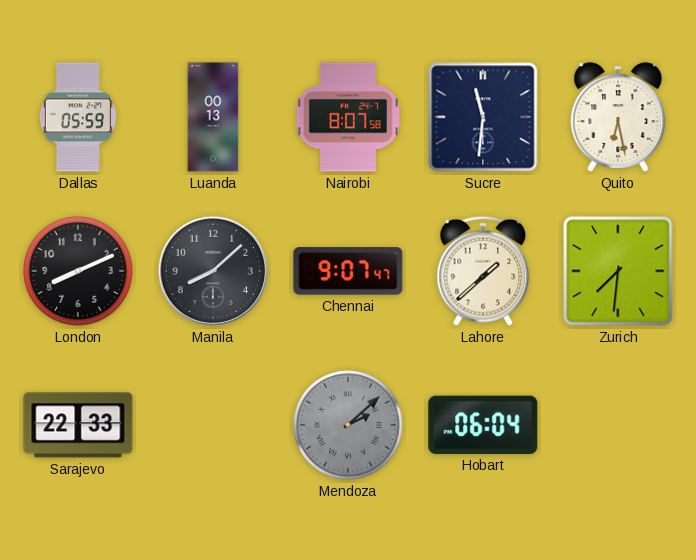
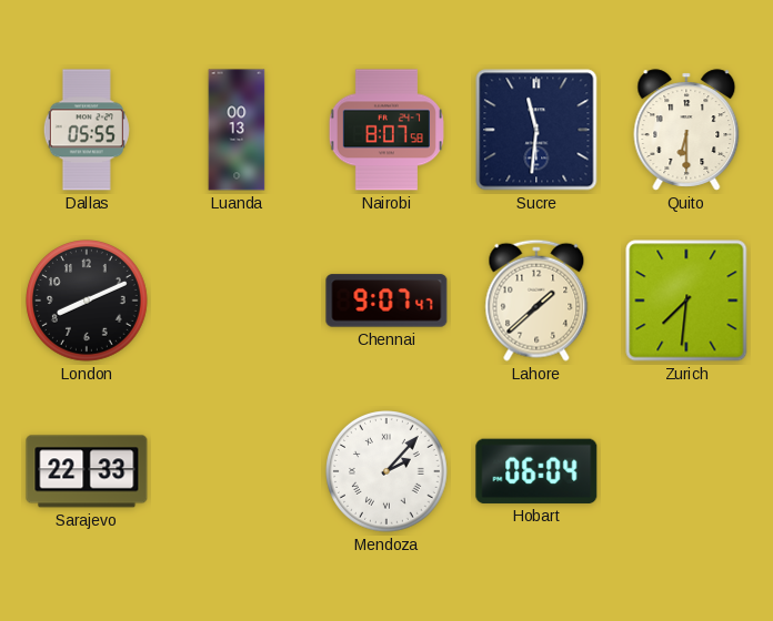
Dallas: 05:59 -> 05:55 (87, 130)
Quito: 6:28 -> 6:30 (686, 130)
Manila: 8:08 -> none (213, 271)
Mendoza: 2:08 -> 2:07 (388, 472)
Mendoza dial: grey -> white (388, 472)
